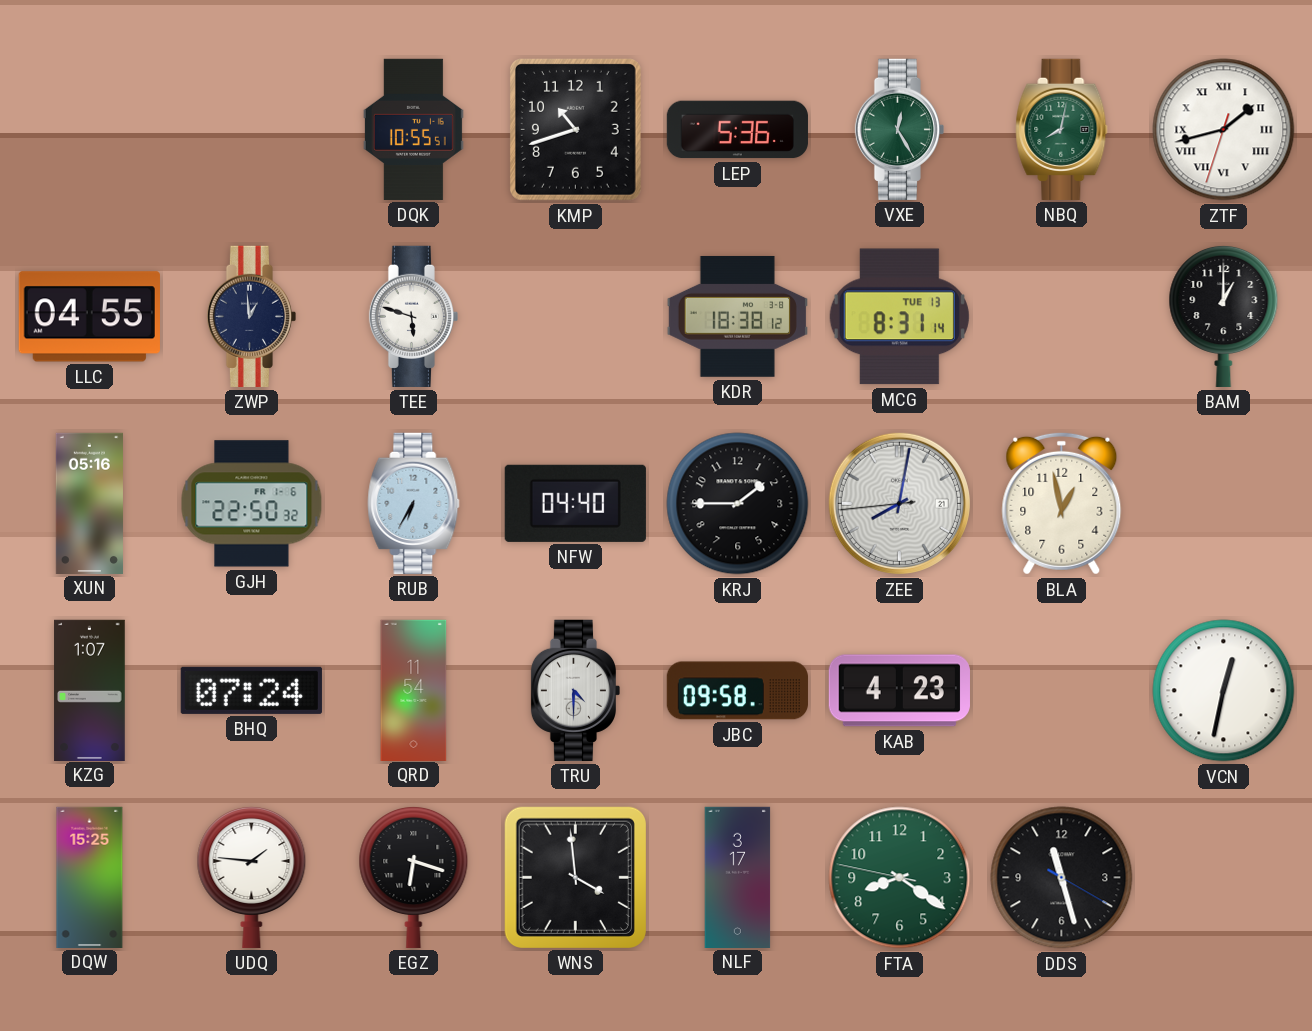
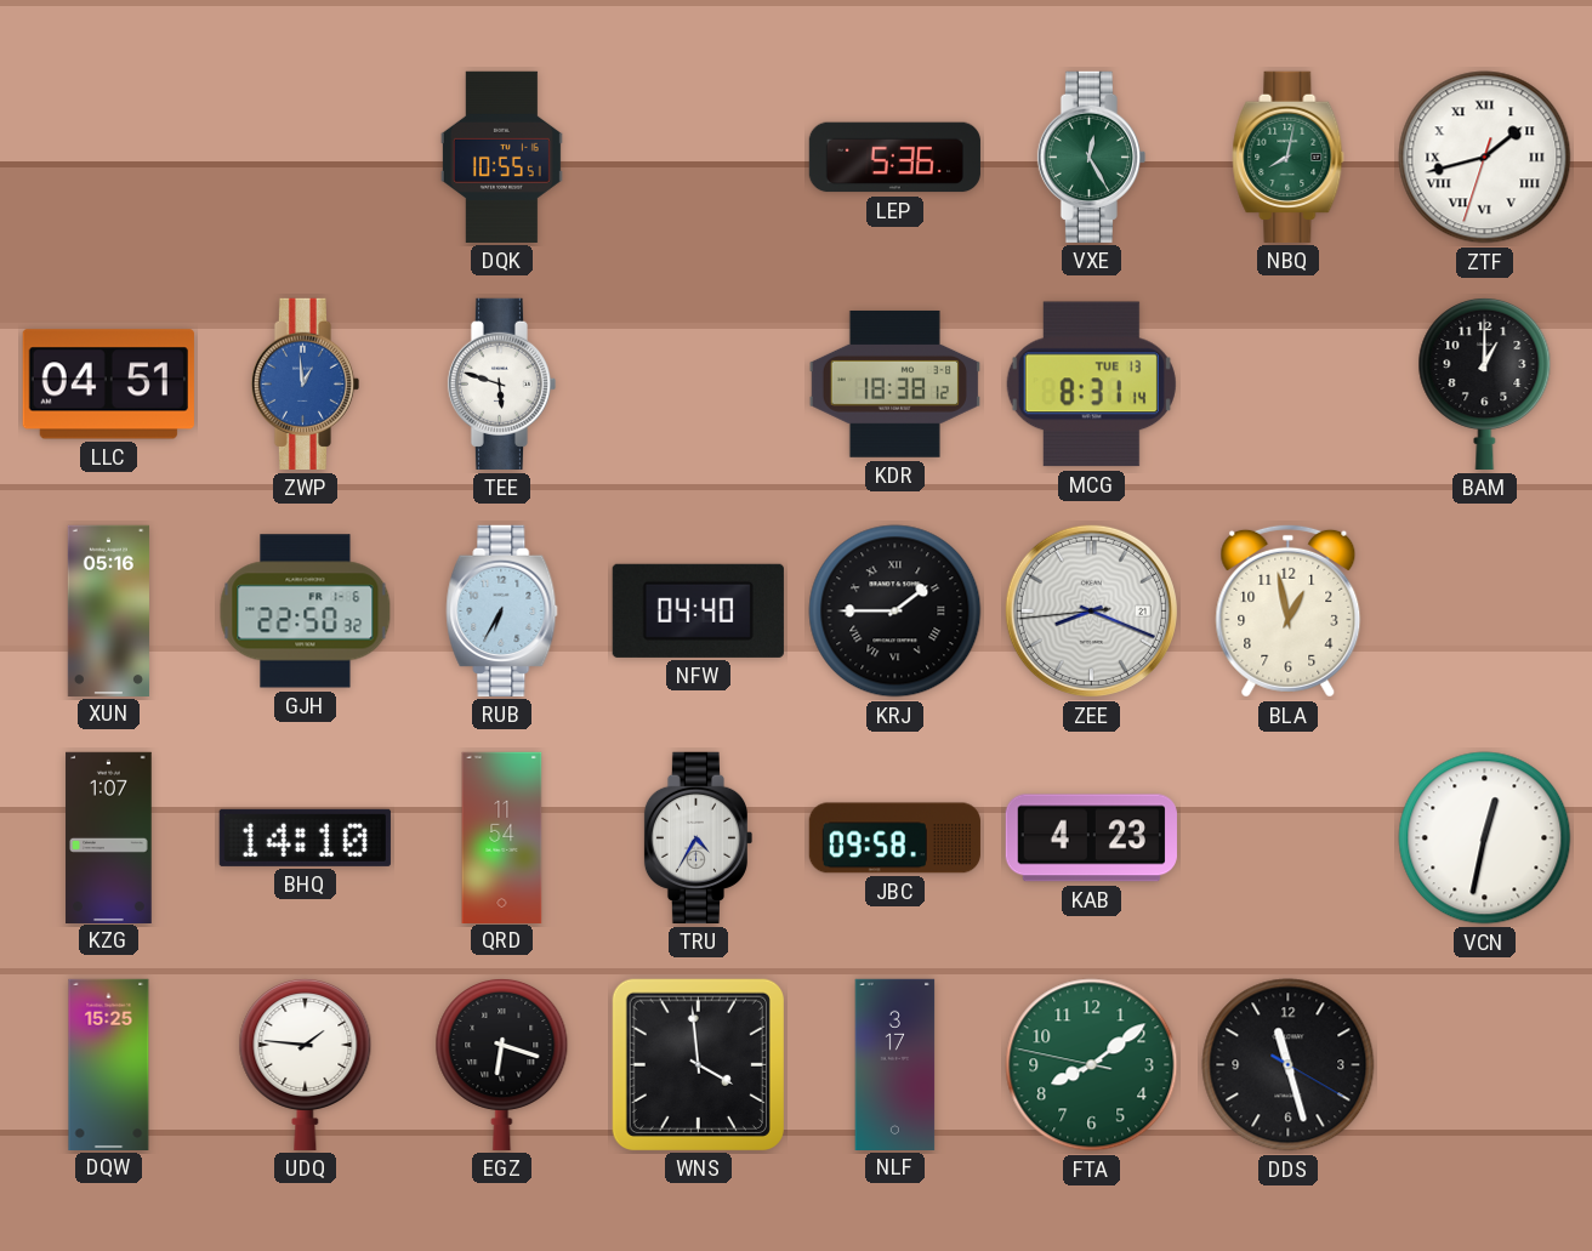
KMP: 10:42 -> none (575, 129)
LLC: 04:55 -> 04:51 (108, 385)
ZWP dial: navy -> blue (305, 383)
KRJ numerals: Arabic -> Roman (895, 612)
ZEE: 8:01 -> 8:18 (1091, 610)
BHQ: 07:24 -> 14:10 (305, 837)
TRU: 4:30 -> 4:35 (698, 837)
FTA: 8:20 -> 8:08 (1092, 1065)
